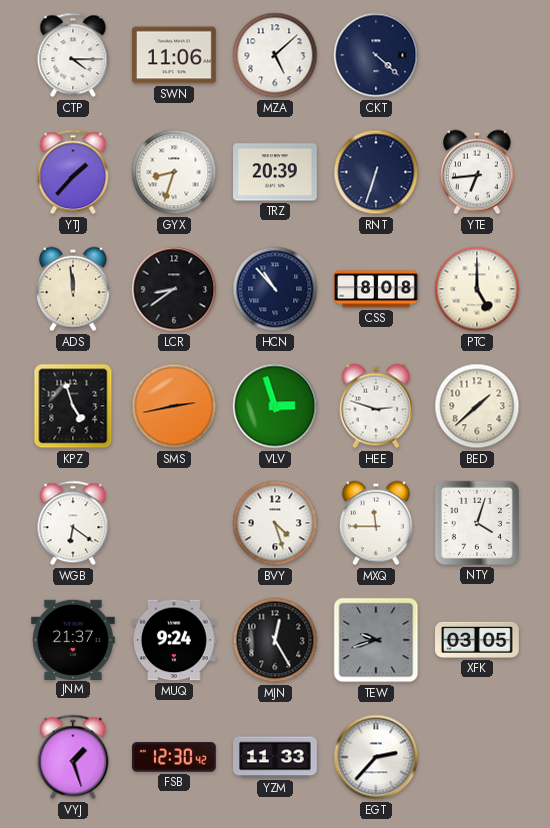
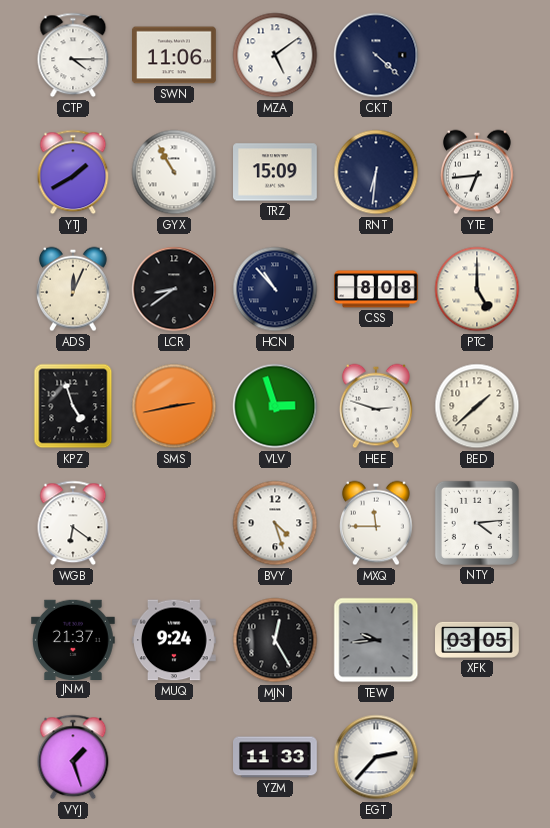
MZA: 5:08 -> 5:09 (275, 55)
YTJ: 1:37 -> 1:40 (73, 172)
GYX: 8:33 -> 10:55 (174, 172)
TRZ: 20:39 -> 15:09 (276, 172)
RNT: 6:33 -> 6:31 (376, 172)
ADS: 11:59 -> 12:04 (73, 289)
NTY: 4:03 -> 4:14 (477, 523)
TEW: 9:42 -> 9:44 (376, 640)
FSB: 12:30 -> none (175, 757)
